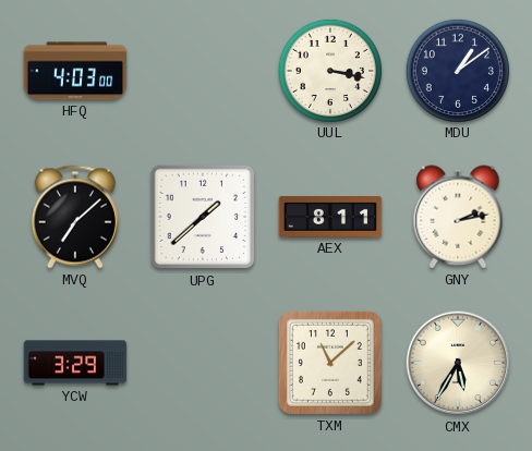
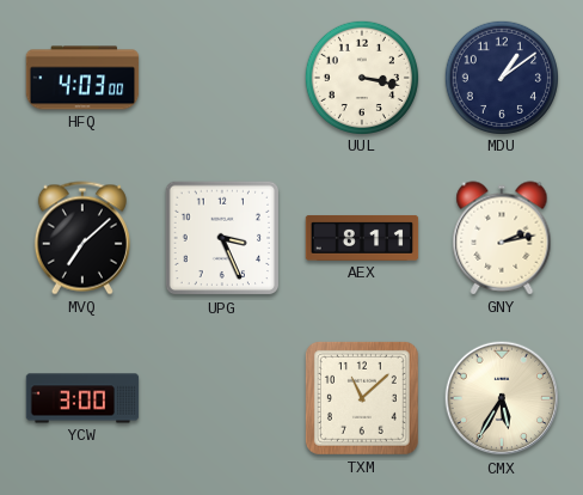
UPG: 1:38 -> 3:26 (222, 238)
YCW: 3:29 -> 3:00 (82, 398)
